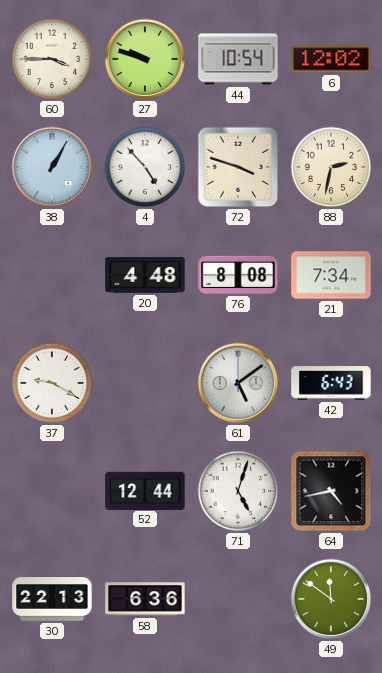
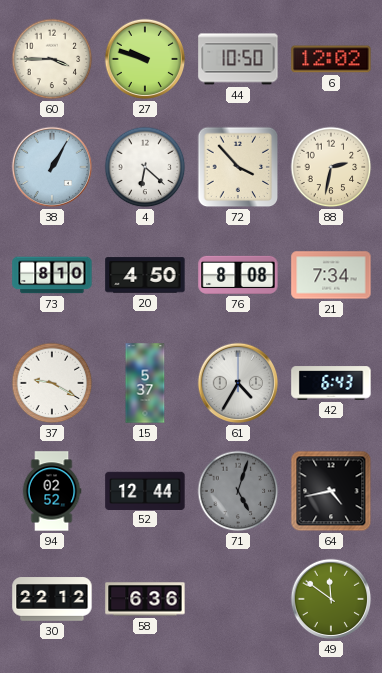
44: 10:54 -> 10:50 (238, 59)
4: 4:53 -> 6:22 (145, 167)
72: 3:48 -> 3:53 (238, 167)
73: none -> 8:10 (52, 275)
20: 4:48 -> 4:50 (145, 275)
15: none -> 5:37 (145, 383)
61: 5:09 -> 4:35 (238, 383)
94: none -> 02:52 (52, 491)
71 dial: white -> grey (238, 491)
30: 22:13 -> 22:12 (52, 599)
